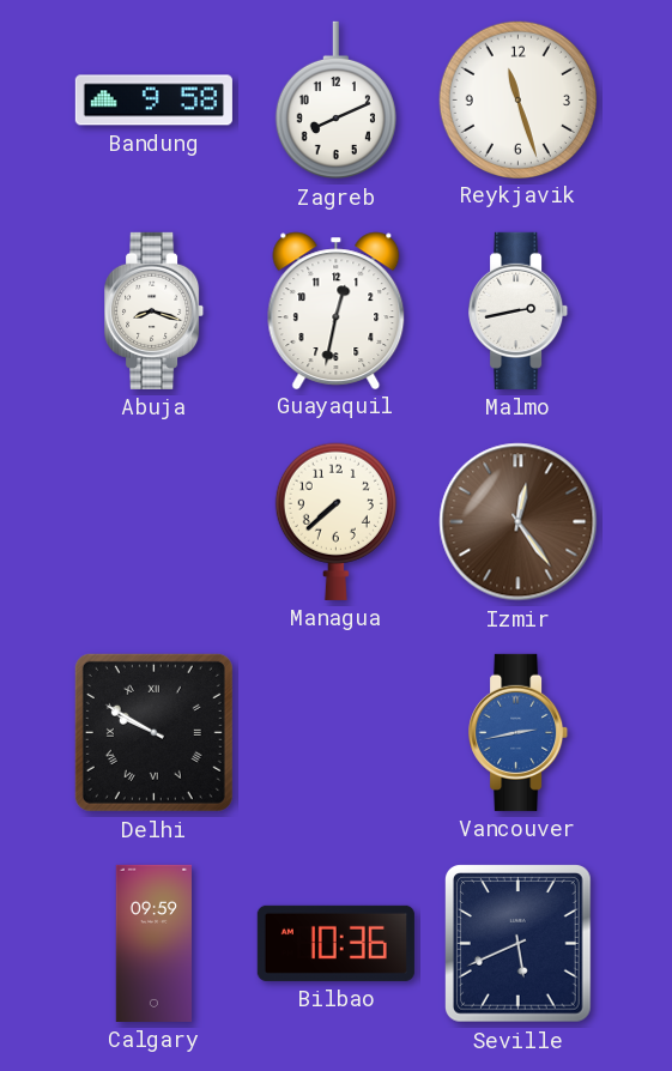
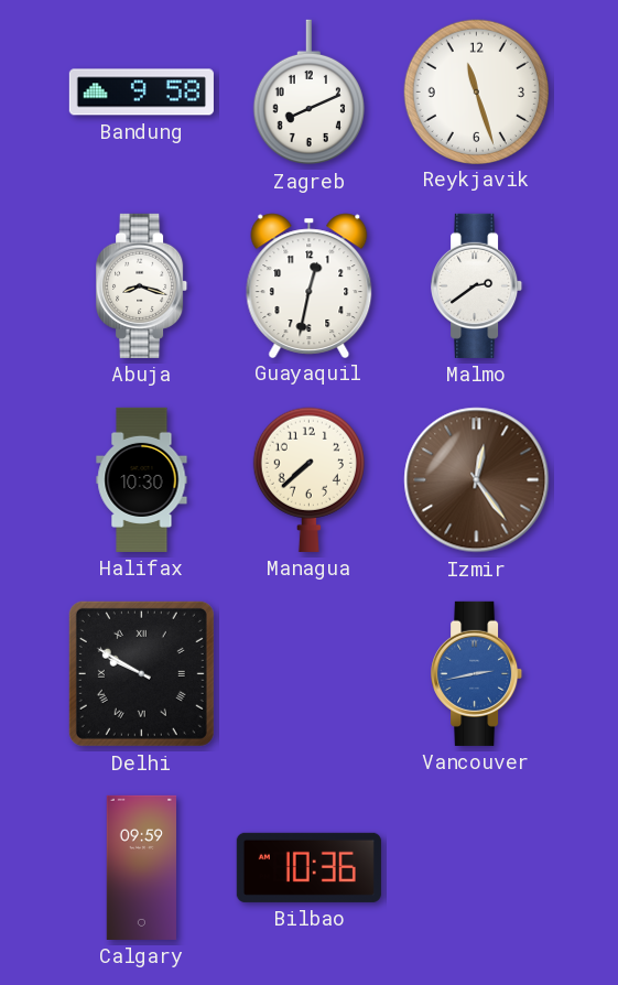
Malmo: 2:43 -> 2:39 (477, 285)
Halifax: none -> 10:30 (142, 479)
Seville: 5:41 -> none (519, 944)
